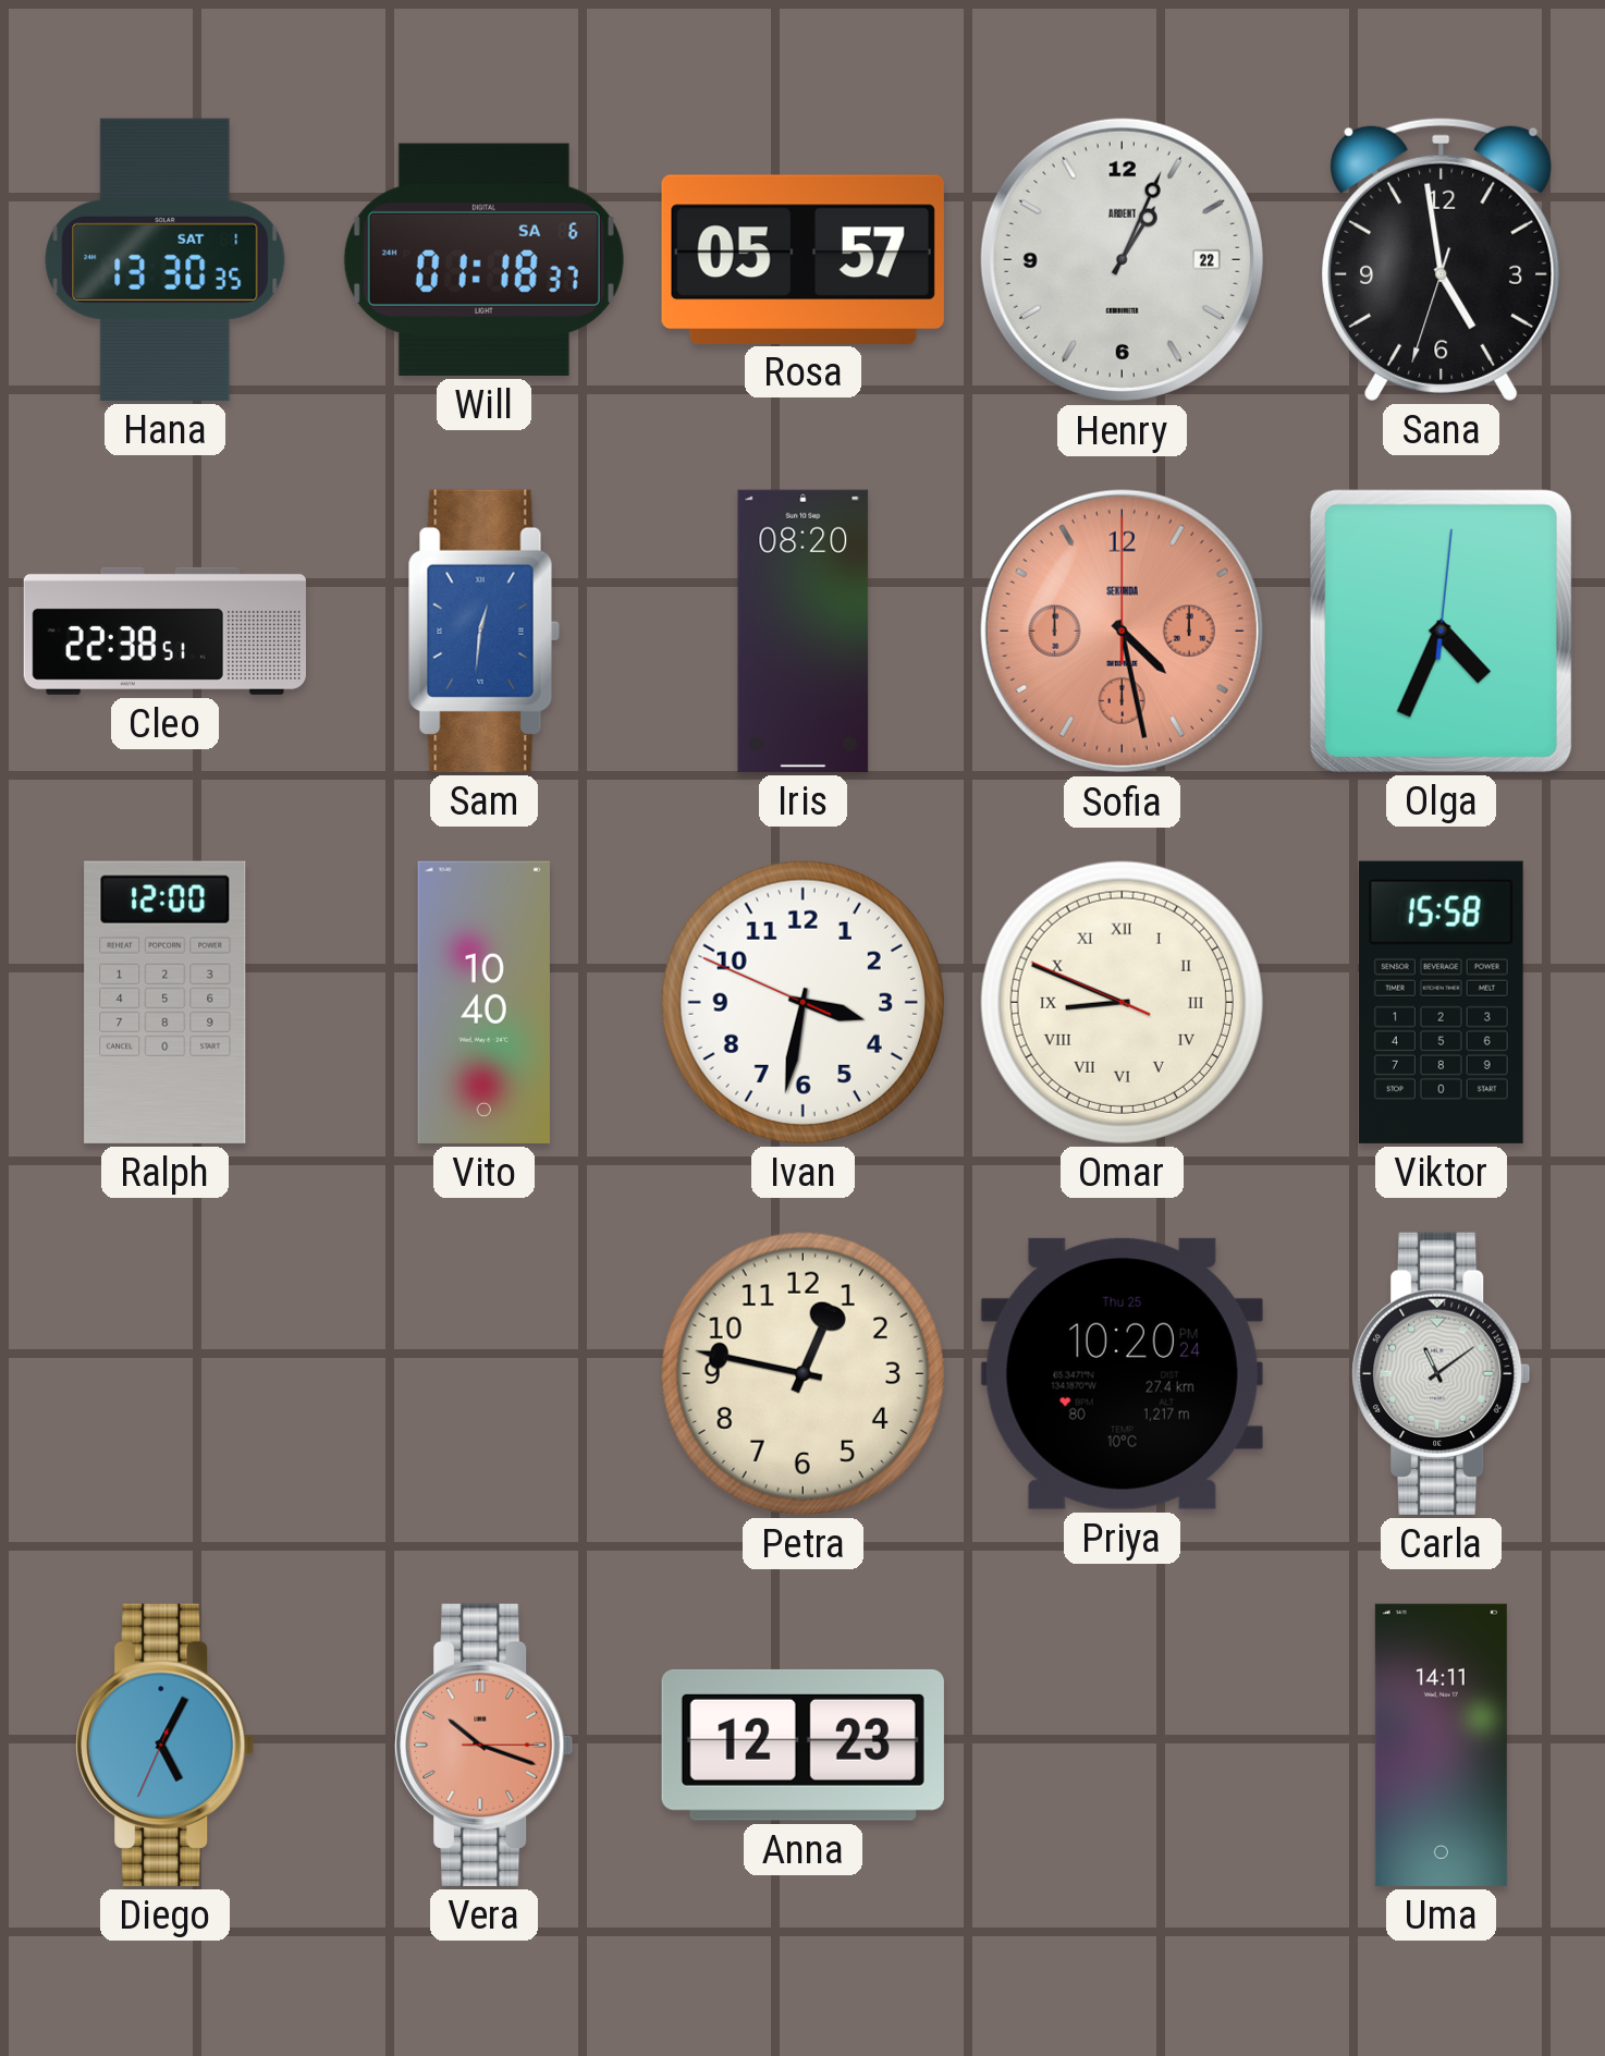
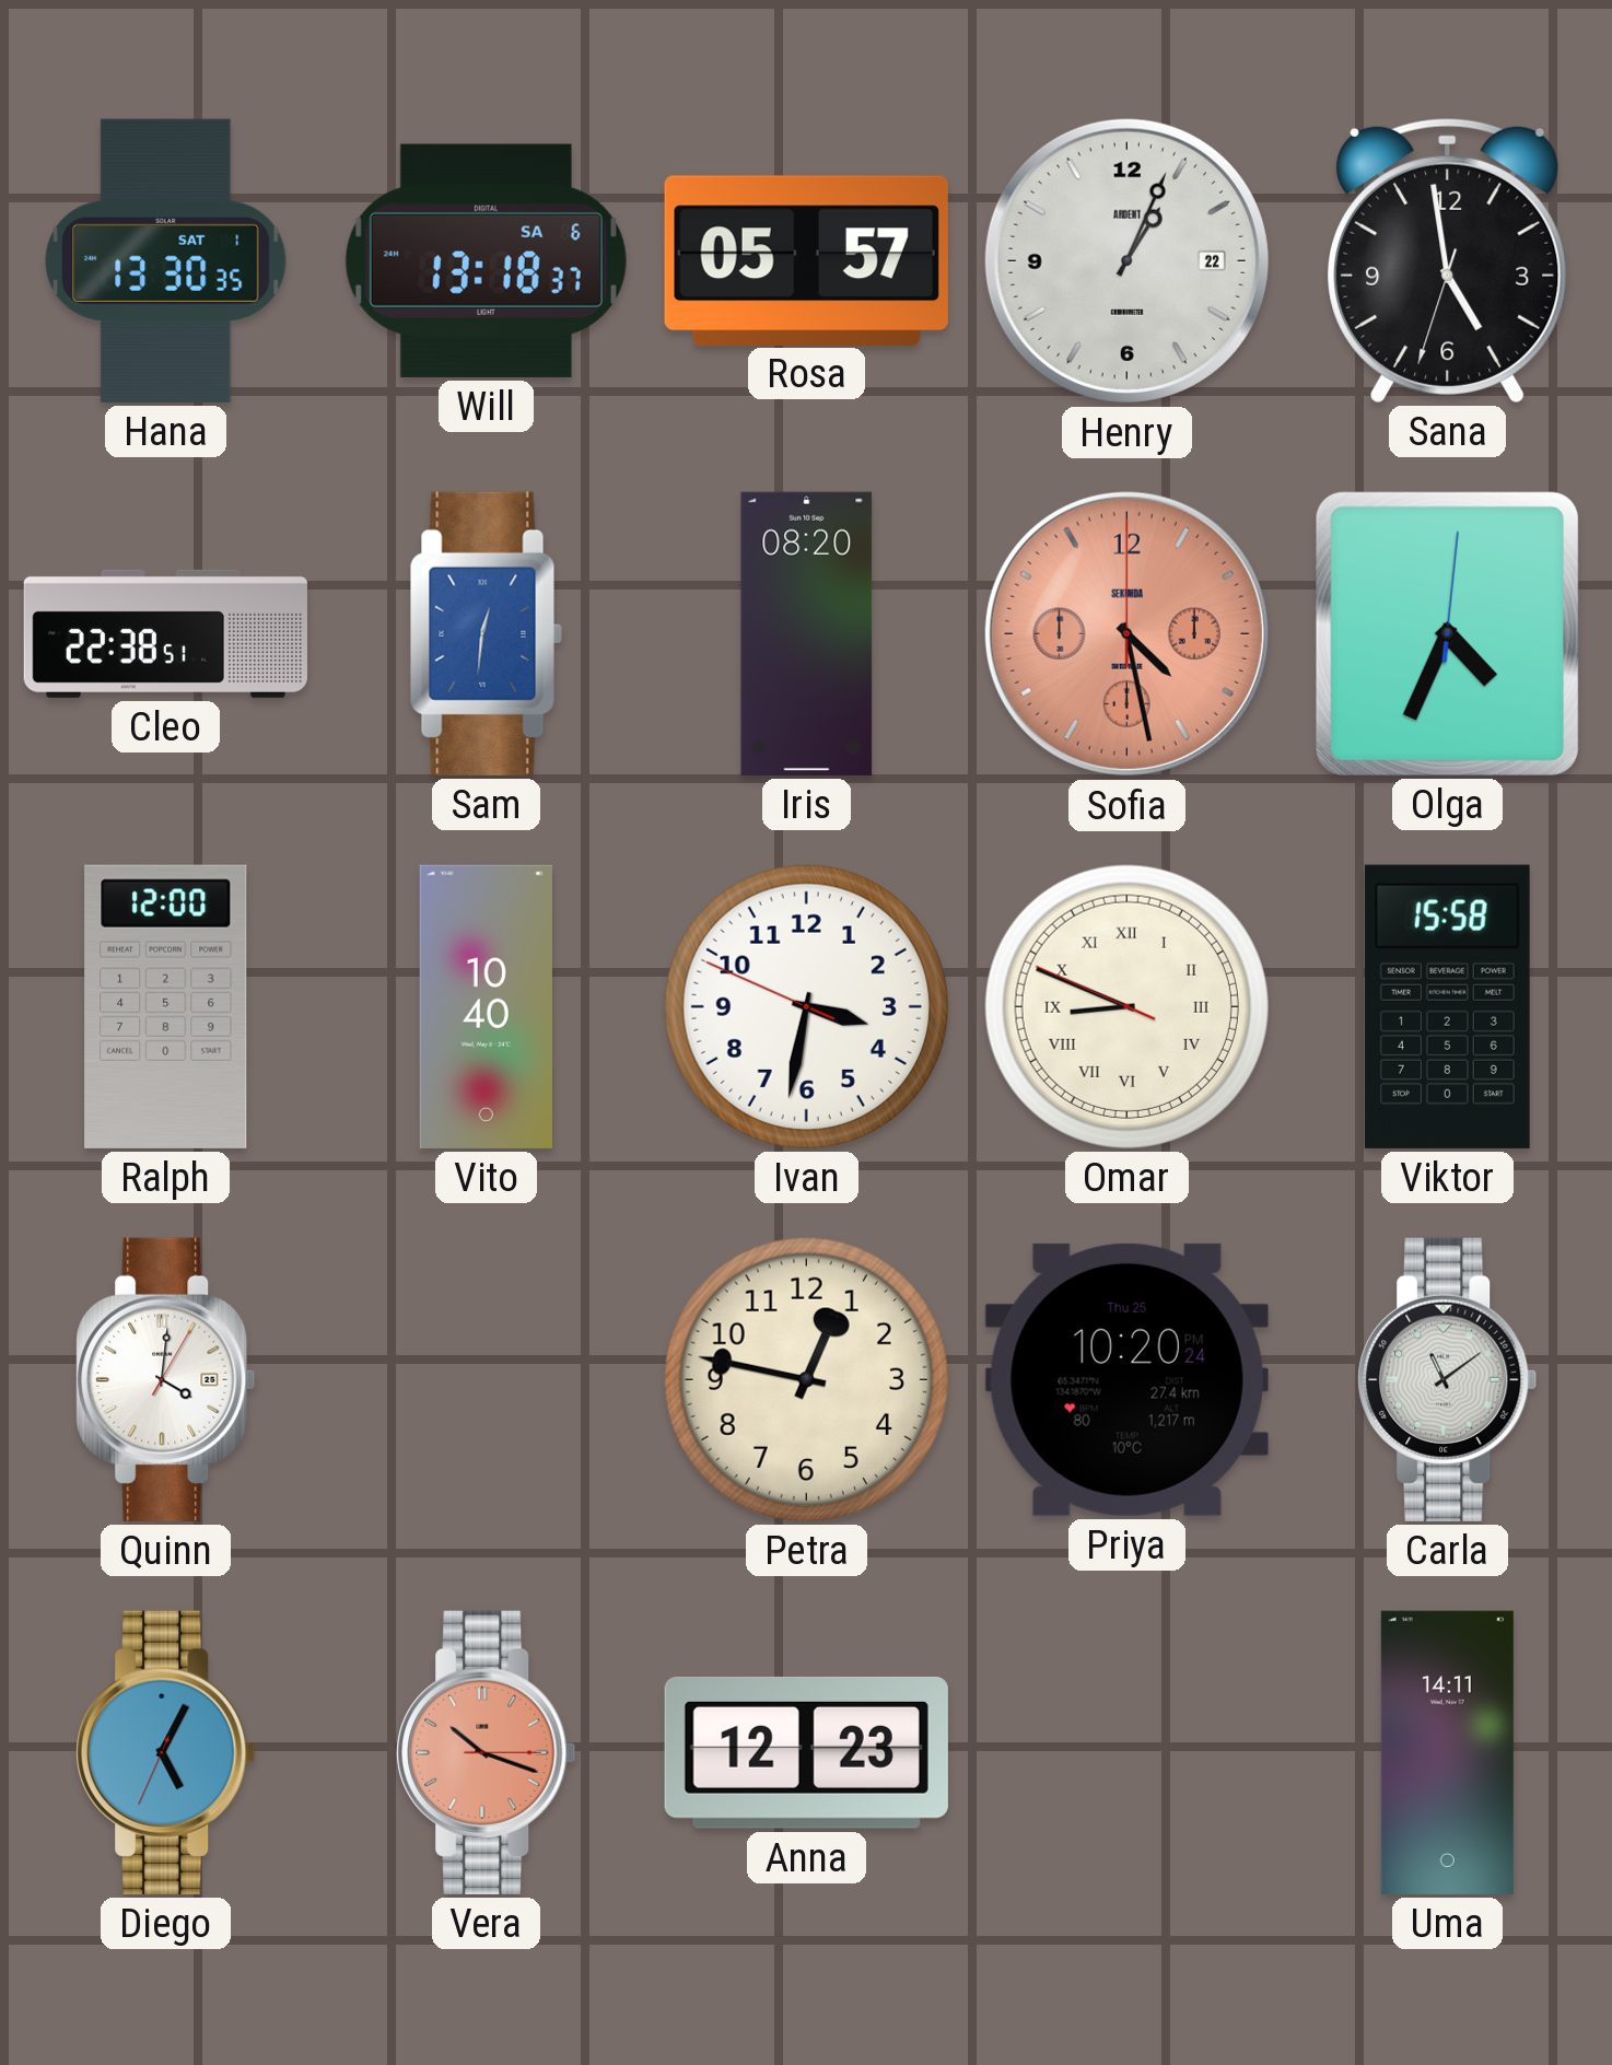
Will: 01:18 -> 13:18 (486, 260)
Quinn: none -> 4:01 (166, 1379)
